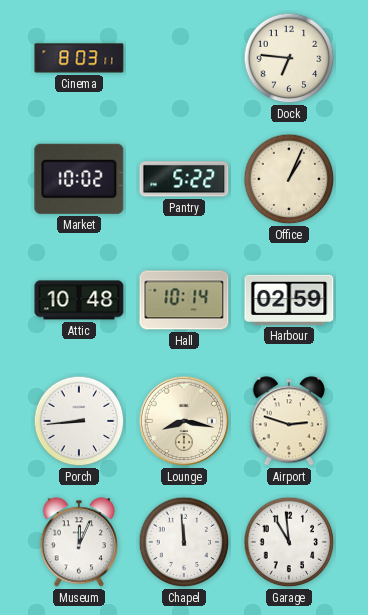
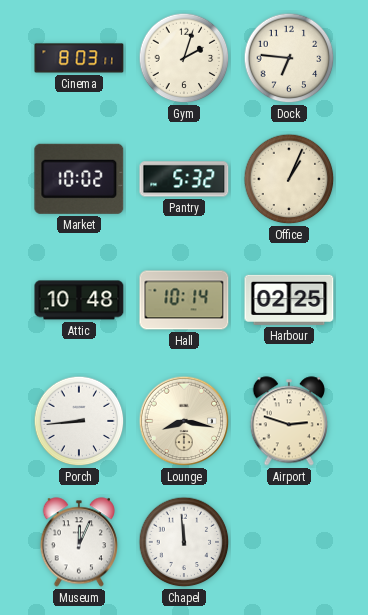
Gym: none -> 2:03 (184, 58)
Pantry: 5:22 -> 5:32 (184, 179)
Harbour: 02:59 -> 02:25 (289, 300)
Garage: 10:59 -> none (289, 542)
